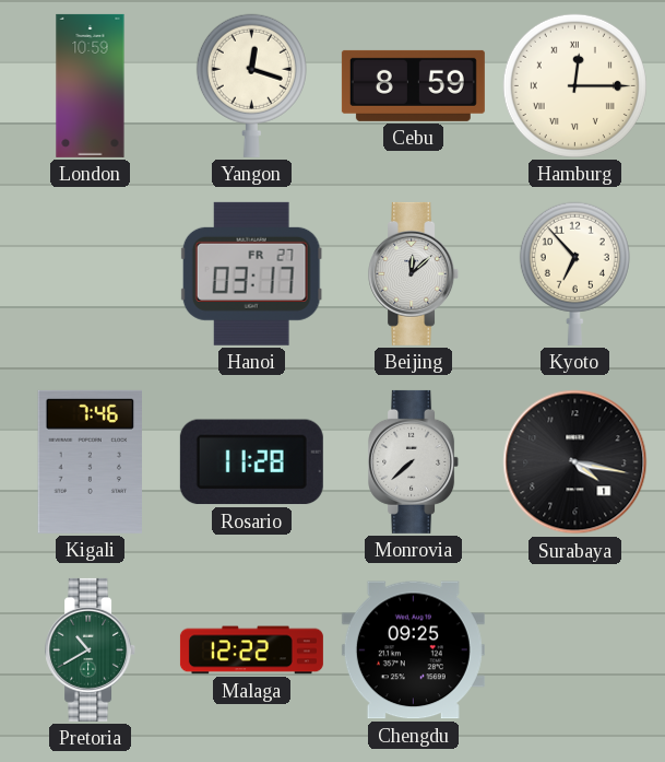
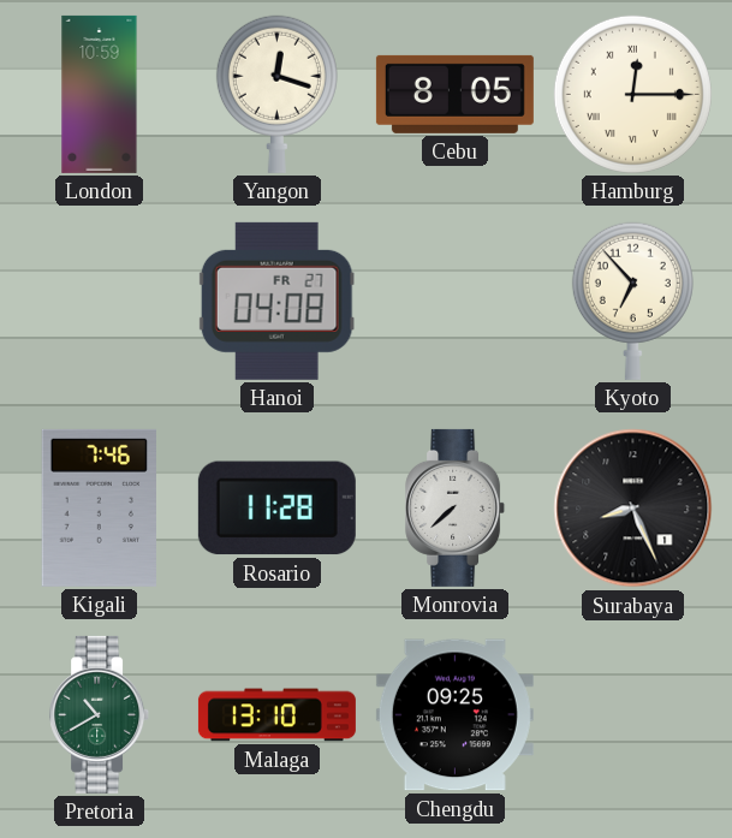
Cebu: 8:59 -> 8:05 (454, 94)
Hanoi: 03:17 -> 04:08 (276, 301)
Beijing: 12:08 -> none (414, 273)
Surabaya: 4:17 -> 8:26 (633, 509)
Malaga: 12:22 -> 13:10 (276, 715)
